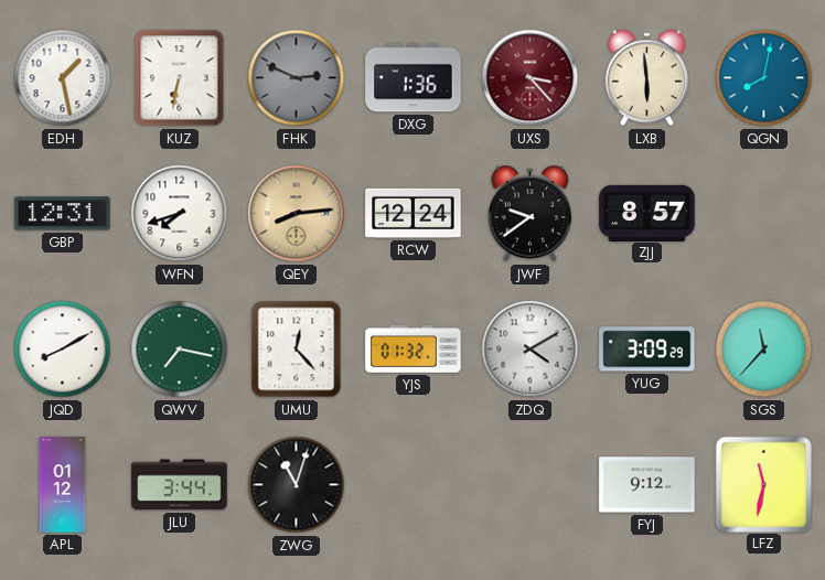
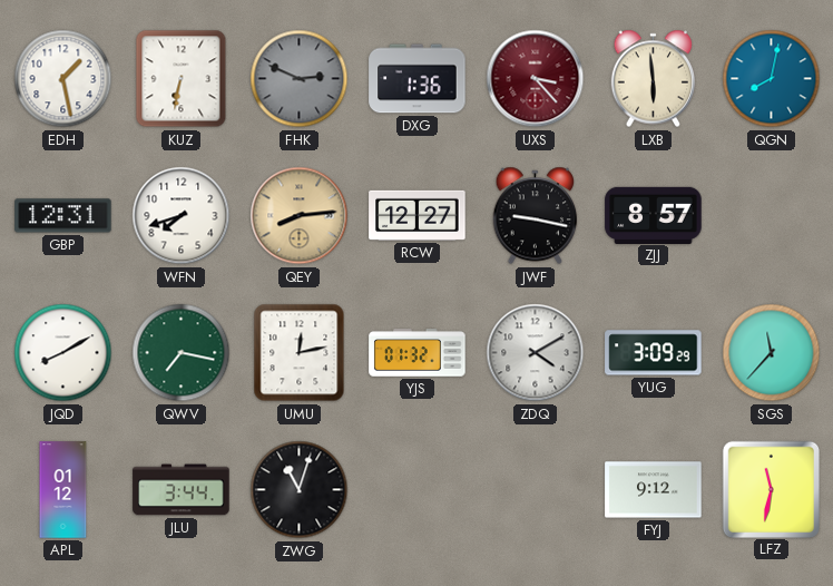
RCW: 12:24 -> 12:27 (418, 215)
JWF: 9:39 -> 9:17 (536, 216)
UMU: 12:23 -> 12:13 (300, 353)
